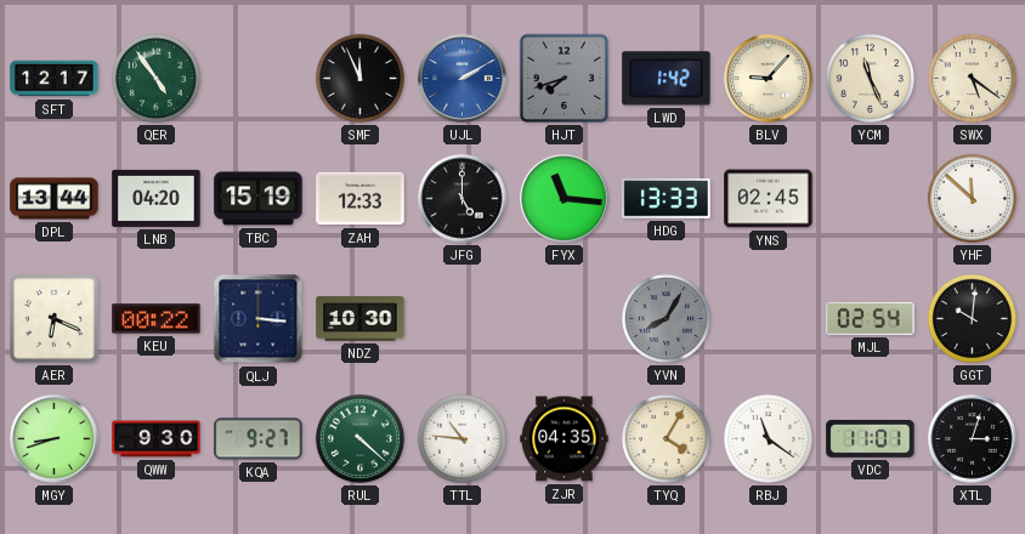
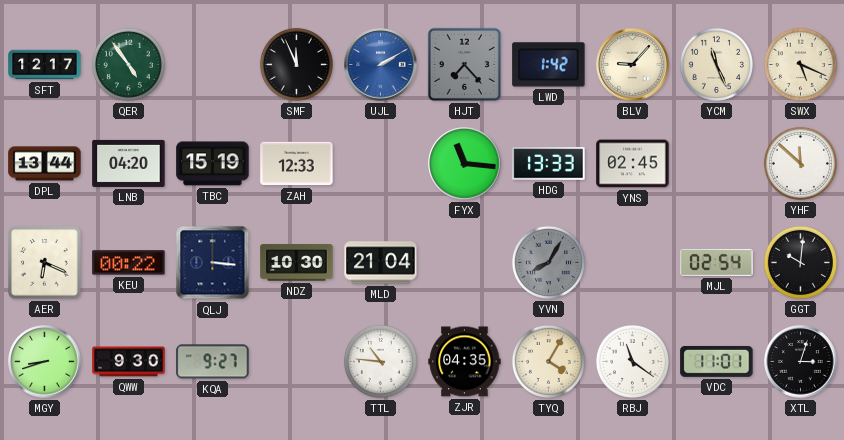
HJT: 7:42 -> 7:23 (464, 64)
SWX: 5:21 -> 5:19 (800, 64)
JFG: 5:00 -> none (463, 199)
MLD: none -> 21:04 (381, 263)
RUL: 4:22 -> none (359, 438)
